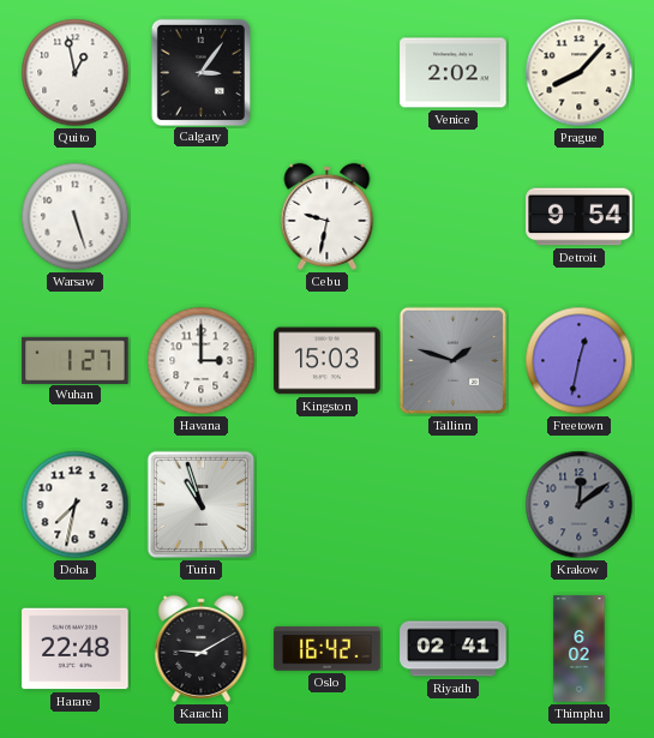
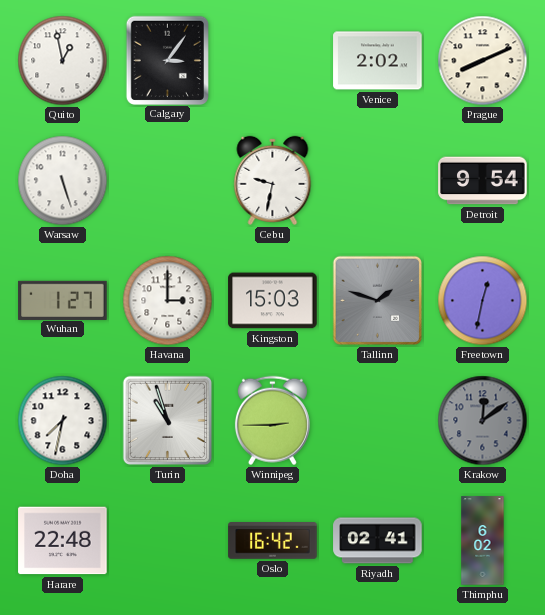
Prague: 8:07 -> 8:11 (483, 61)
Winnipeg: none -> 2:45 (272, 421)
Karachi: 9:10 -> none (202, 648)
